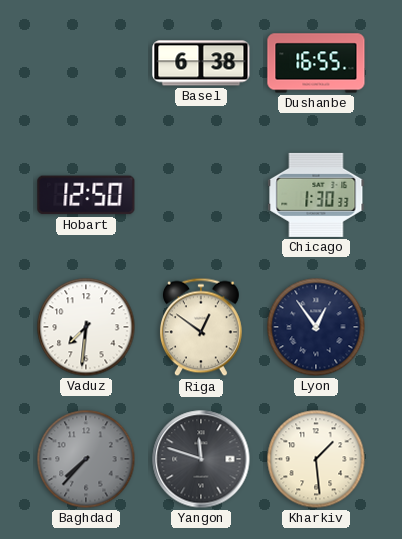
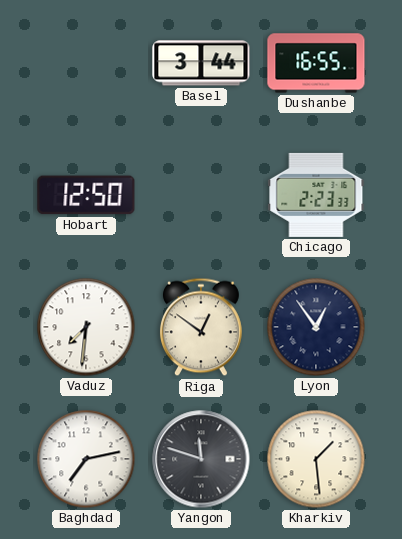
Basel: 6:38 -> 3:44 (201, 63)
Chicago: 1:30 -> 2:23 (316, 195)
Baghdad: 7:37 -> 7:13 (86, 459)
Baghdad dial: grey -> white (86, 459)
